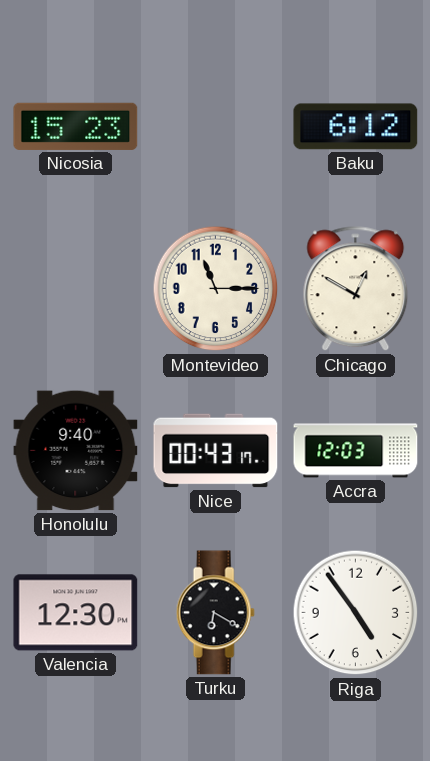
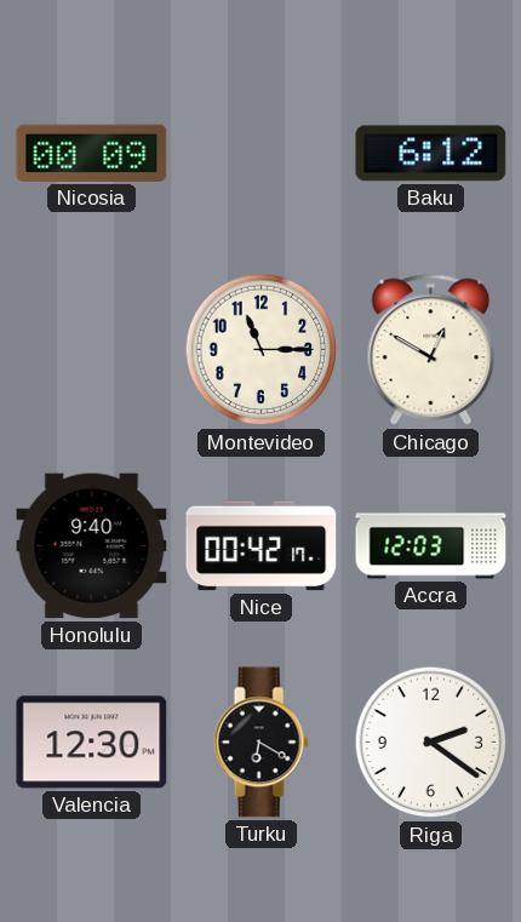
Nicosia: 15:23 -> 00:09 (92, 153)
Nice: 00:43 -> 00:42 (262, 546)
Riga: 4:54 -> 2:21 (431, 743)
